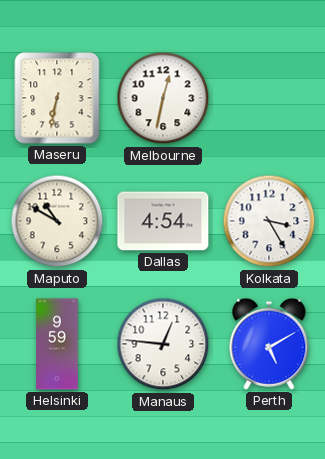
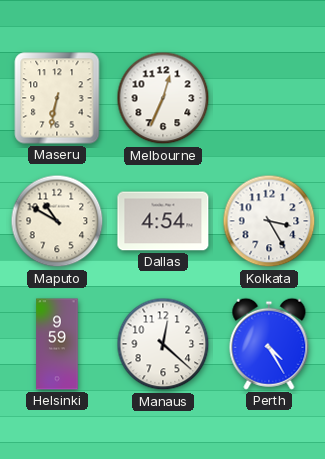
Melbourne: 12:32 -> 12:34 (163, 98)
Manaus: 12:46 -> 12:22 (163, 344)
Perth: 5:10 -> 4:25 (269, 344)
